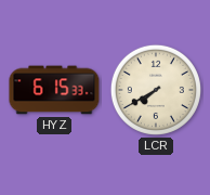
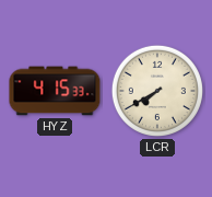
HYZ: 6:15 -> 4:15 (55, 91)
